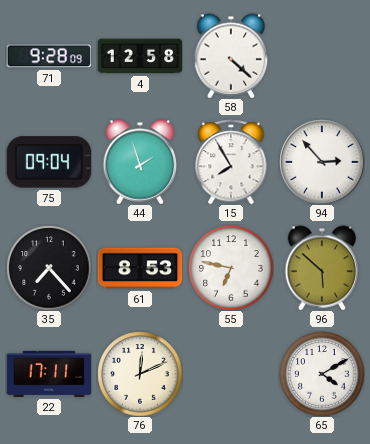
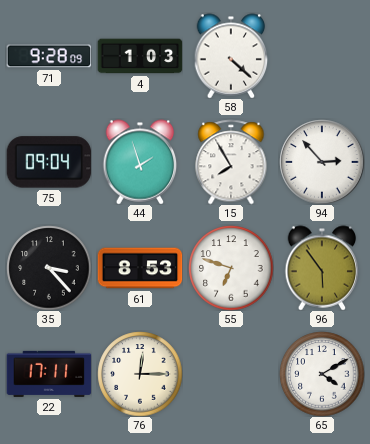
4: 12:58 -> 1:03 (140, 56)
35: 7:23 -> 3:23 (49, 268)
55: 6:47 -> 6:48 (231, 268)
96: 5:52 -> 5:54 (322, 268)
76: 12:11 -> 12:15 (140, 374)
